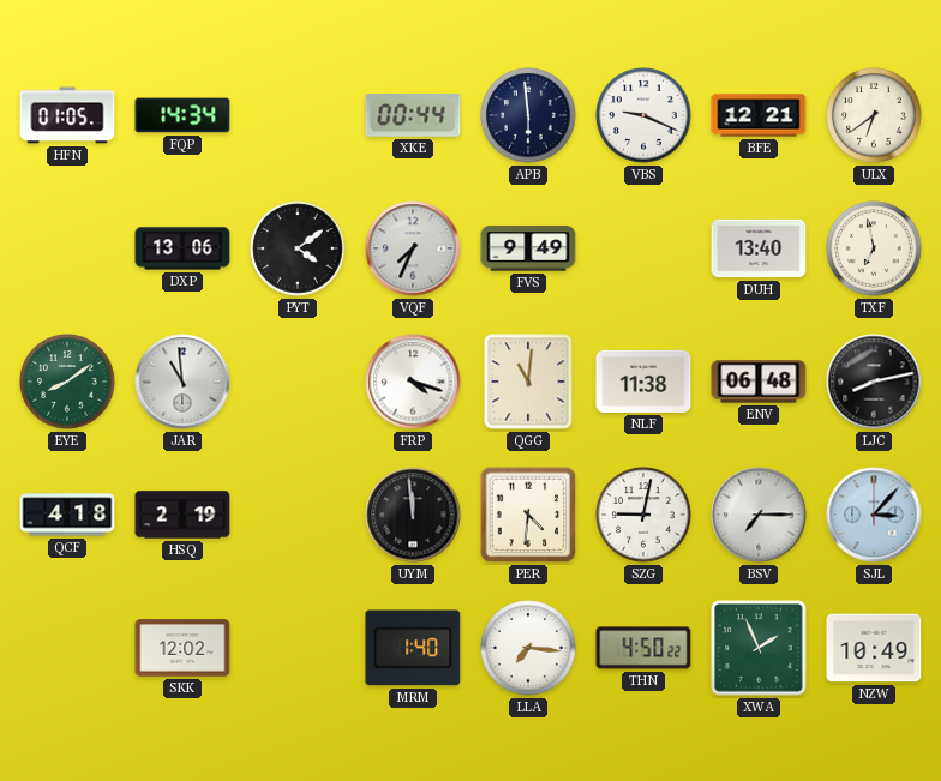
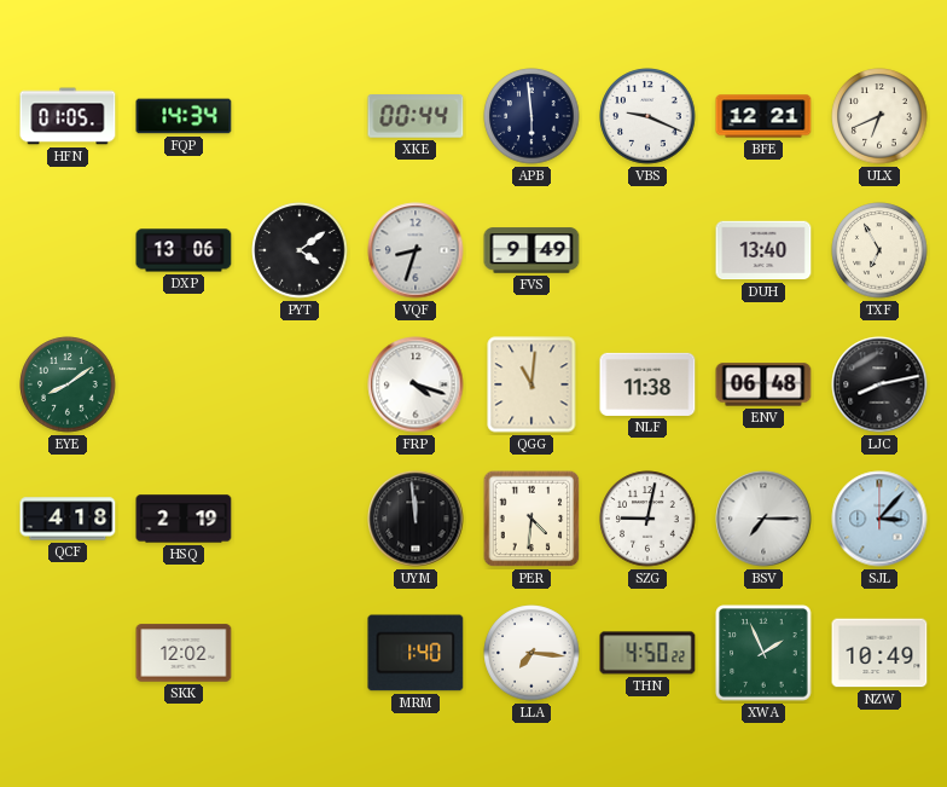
ULX: 6:39 -> 6:41 (879, 116)
VQF: 7:34 -> 8:33 (416, 250)
TXF: 6:58 -> 6:55 (879, 250)
JAR: 10:59 -> none (182, 382)
